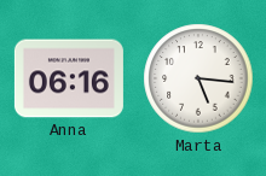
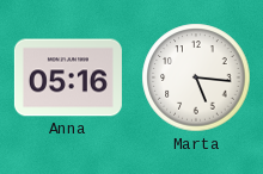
Anna: 06:16 -> 05:16 (68, 77)
